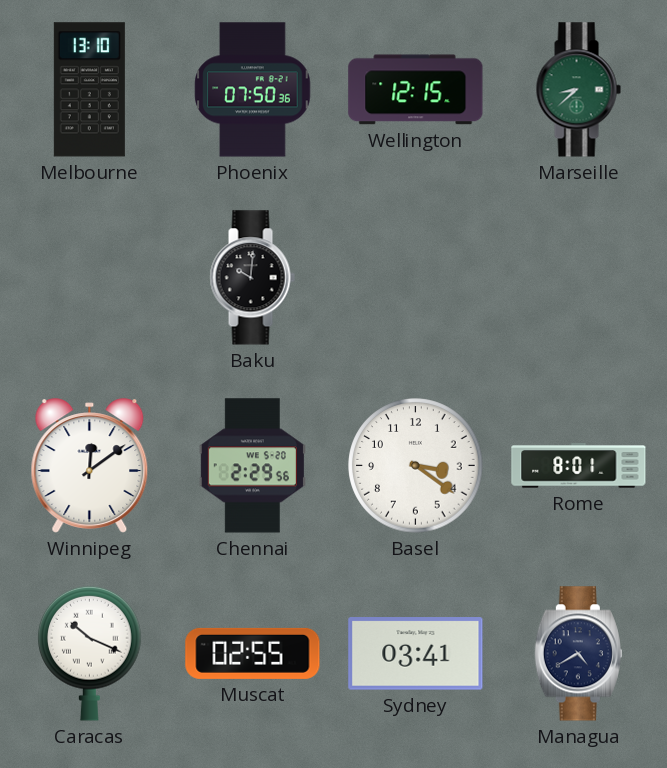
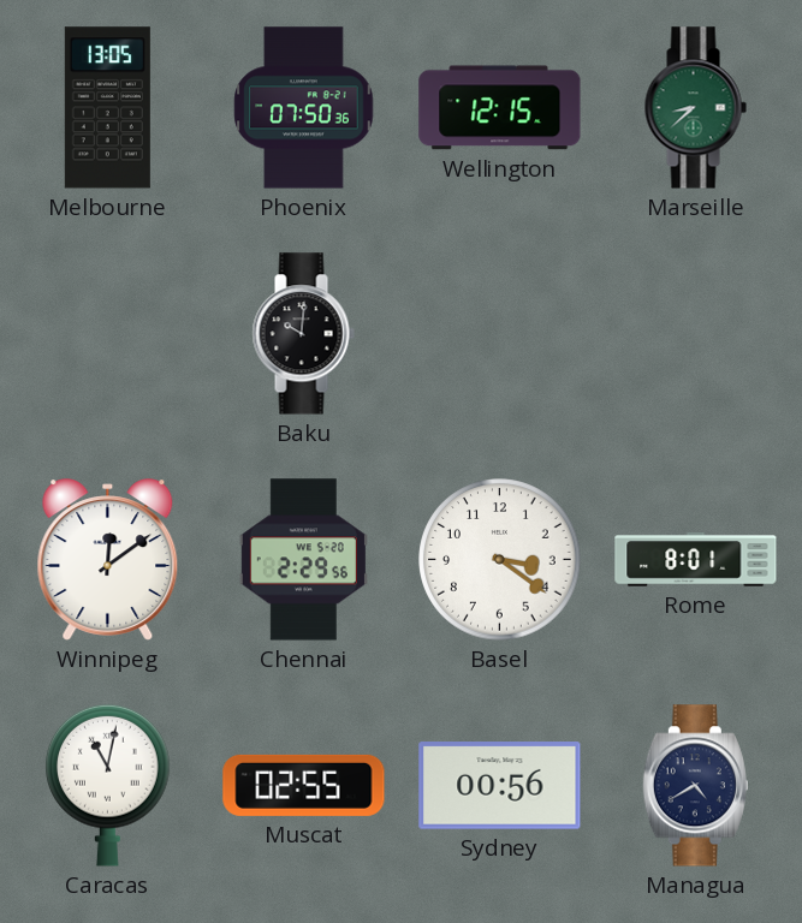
Melbourne: 13:10 -> 13:05 (107, 108)
Caracas: 10:19 -> 11:02 (108, 785)
Sydney: 03:41 -> 00:56 (500, 786)
